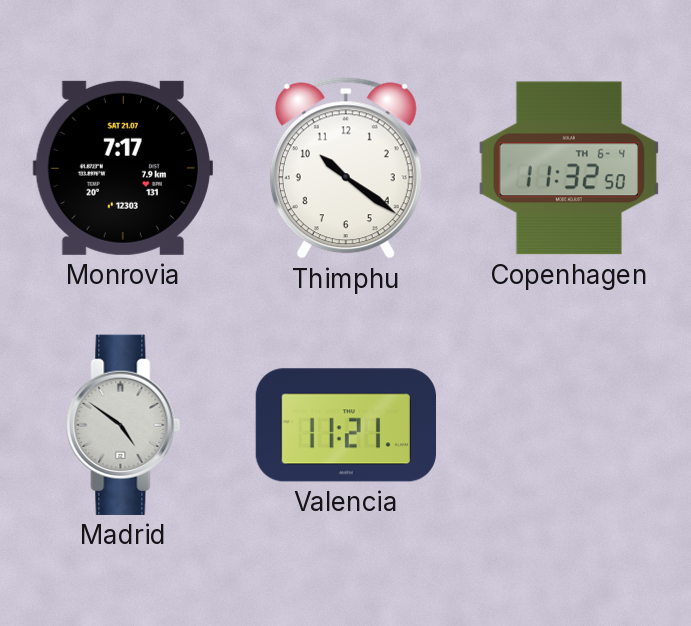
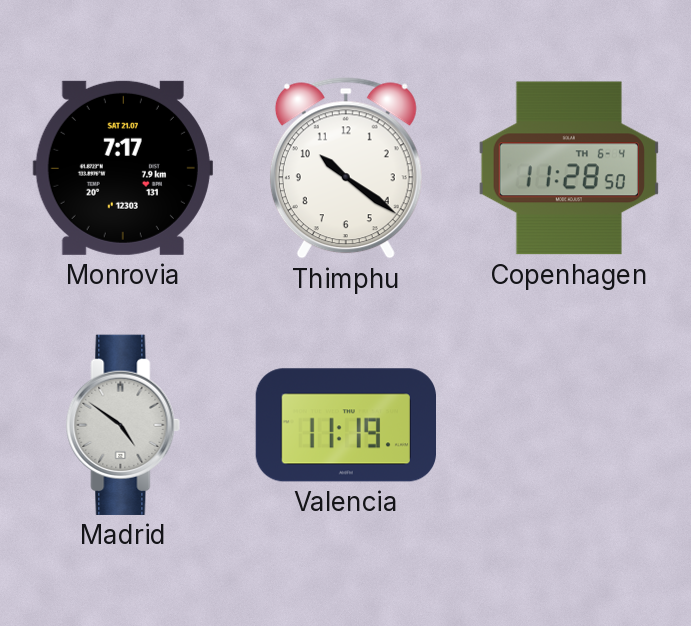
Copenhagen: 11:32 -> 11:28 (569, 168)
Valencia: 11:21 -> 11:19 (345, 425)
